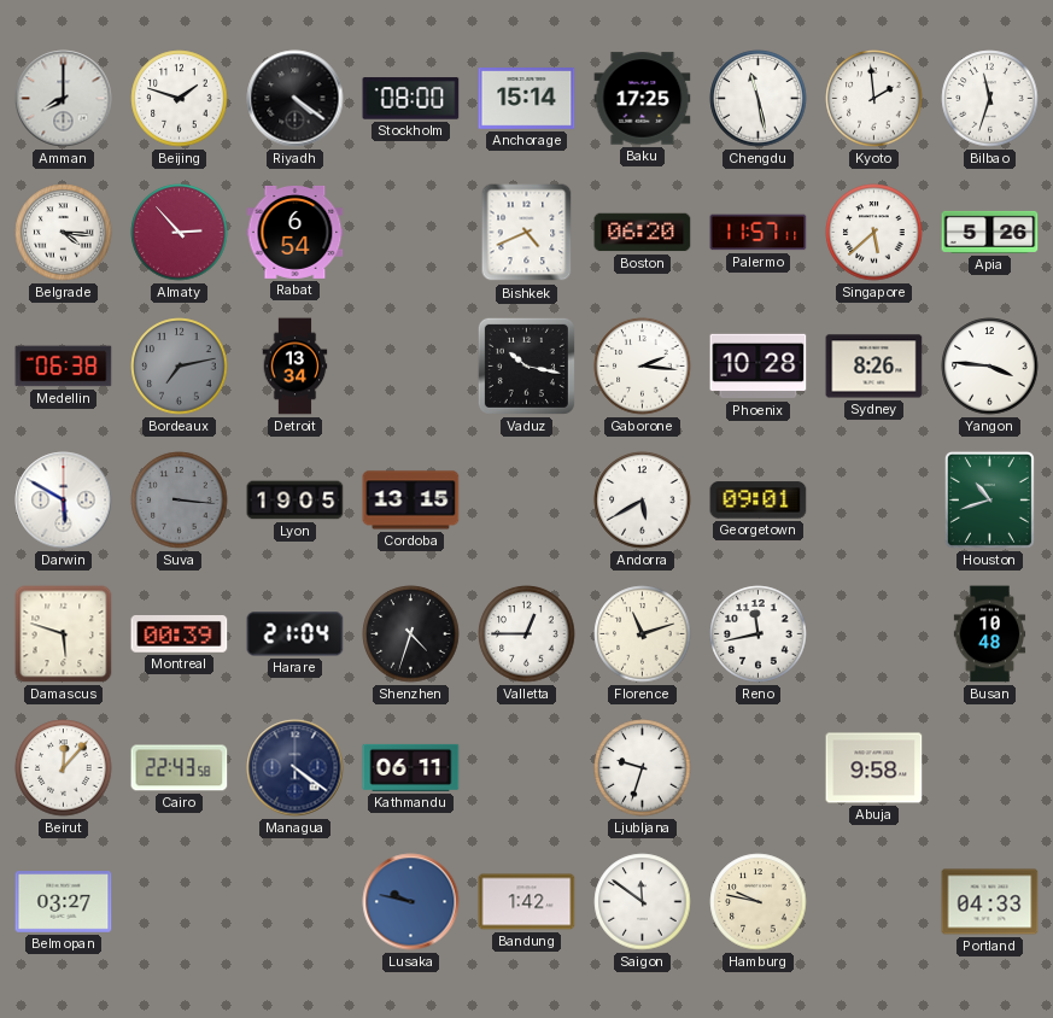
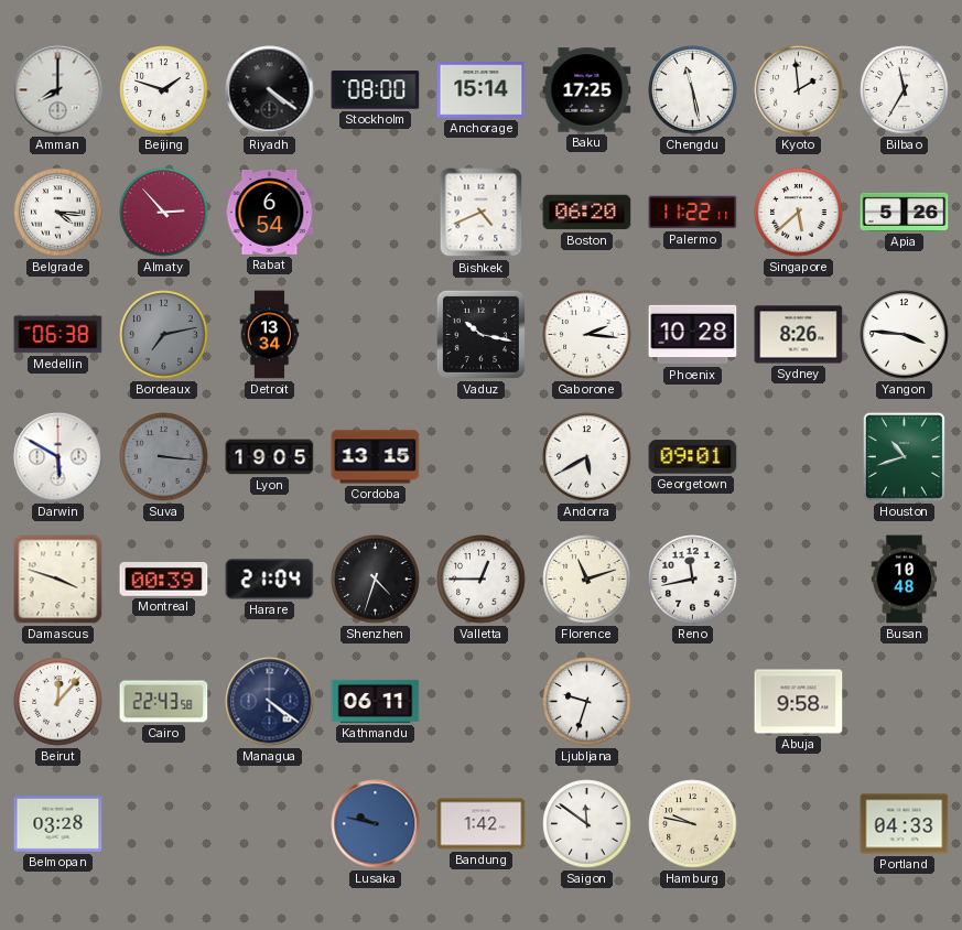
Bilbao: 11:33 -> 11:35 (905, 90)
Palermo: 11:57 -> 11:22 (693, 213)
Damascus: 5:48 -> 3:48 (58, 580)
Belmopan: 03:27 -> 03:28 (58, 824)
